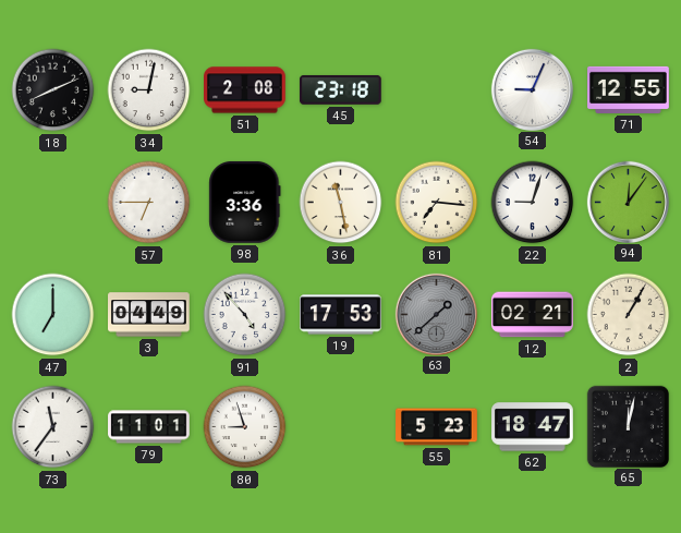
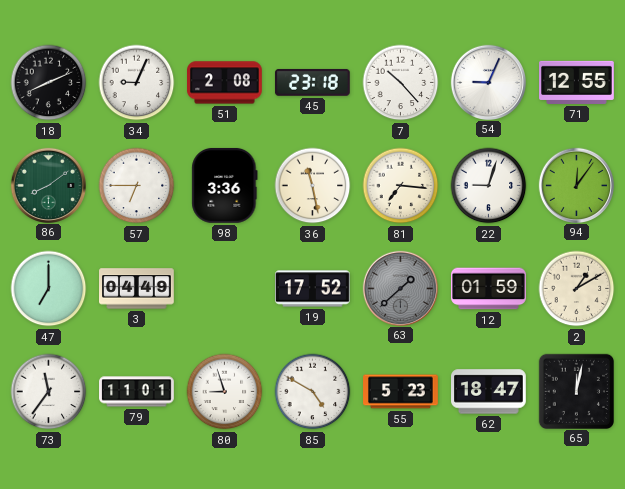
34: 9:02 -> 9:04 (137, 83)
7: none -> 10:23 (401, 83)
86: none -> 8:09 (48, 185)
91: 4:53 -> none (245, 315)
19: 17:53 -> 17:52 (313, 289)
12: 02:21 -> 01:59 (489, 289)
2: 1:05 -> 1:10 (577, 289)
85: none -> 4:50 (313, 392)
